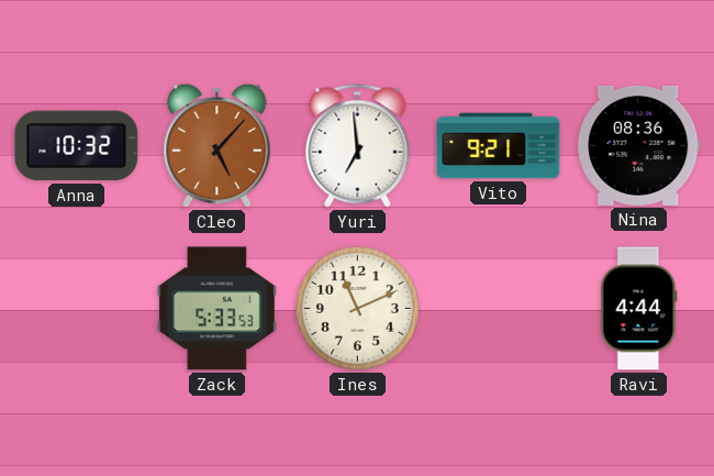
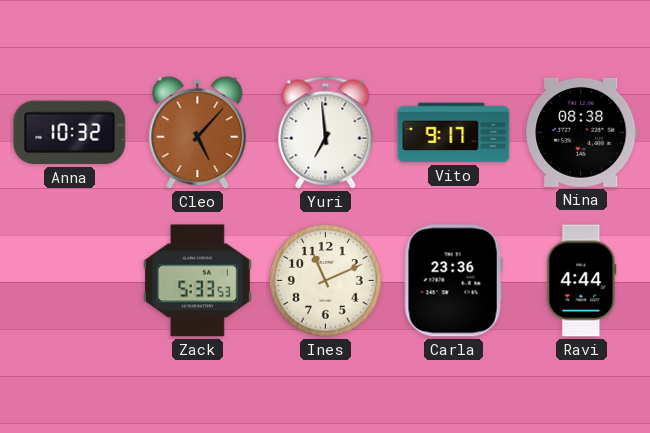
Vito: 9:21 -> 9:17 (454, 133)
Nina: 08:36 -> 08:38 (582, 132)
Carla: none -> 23:36 (453, 281)
